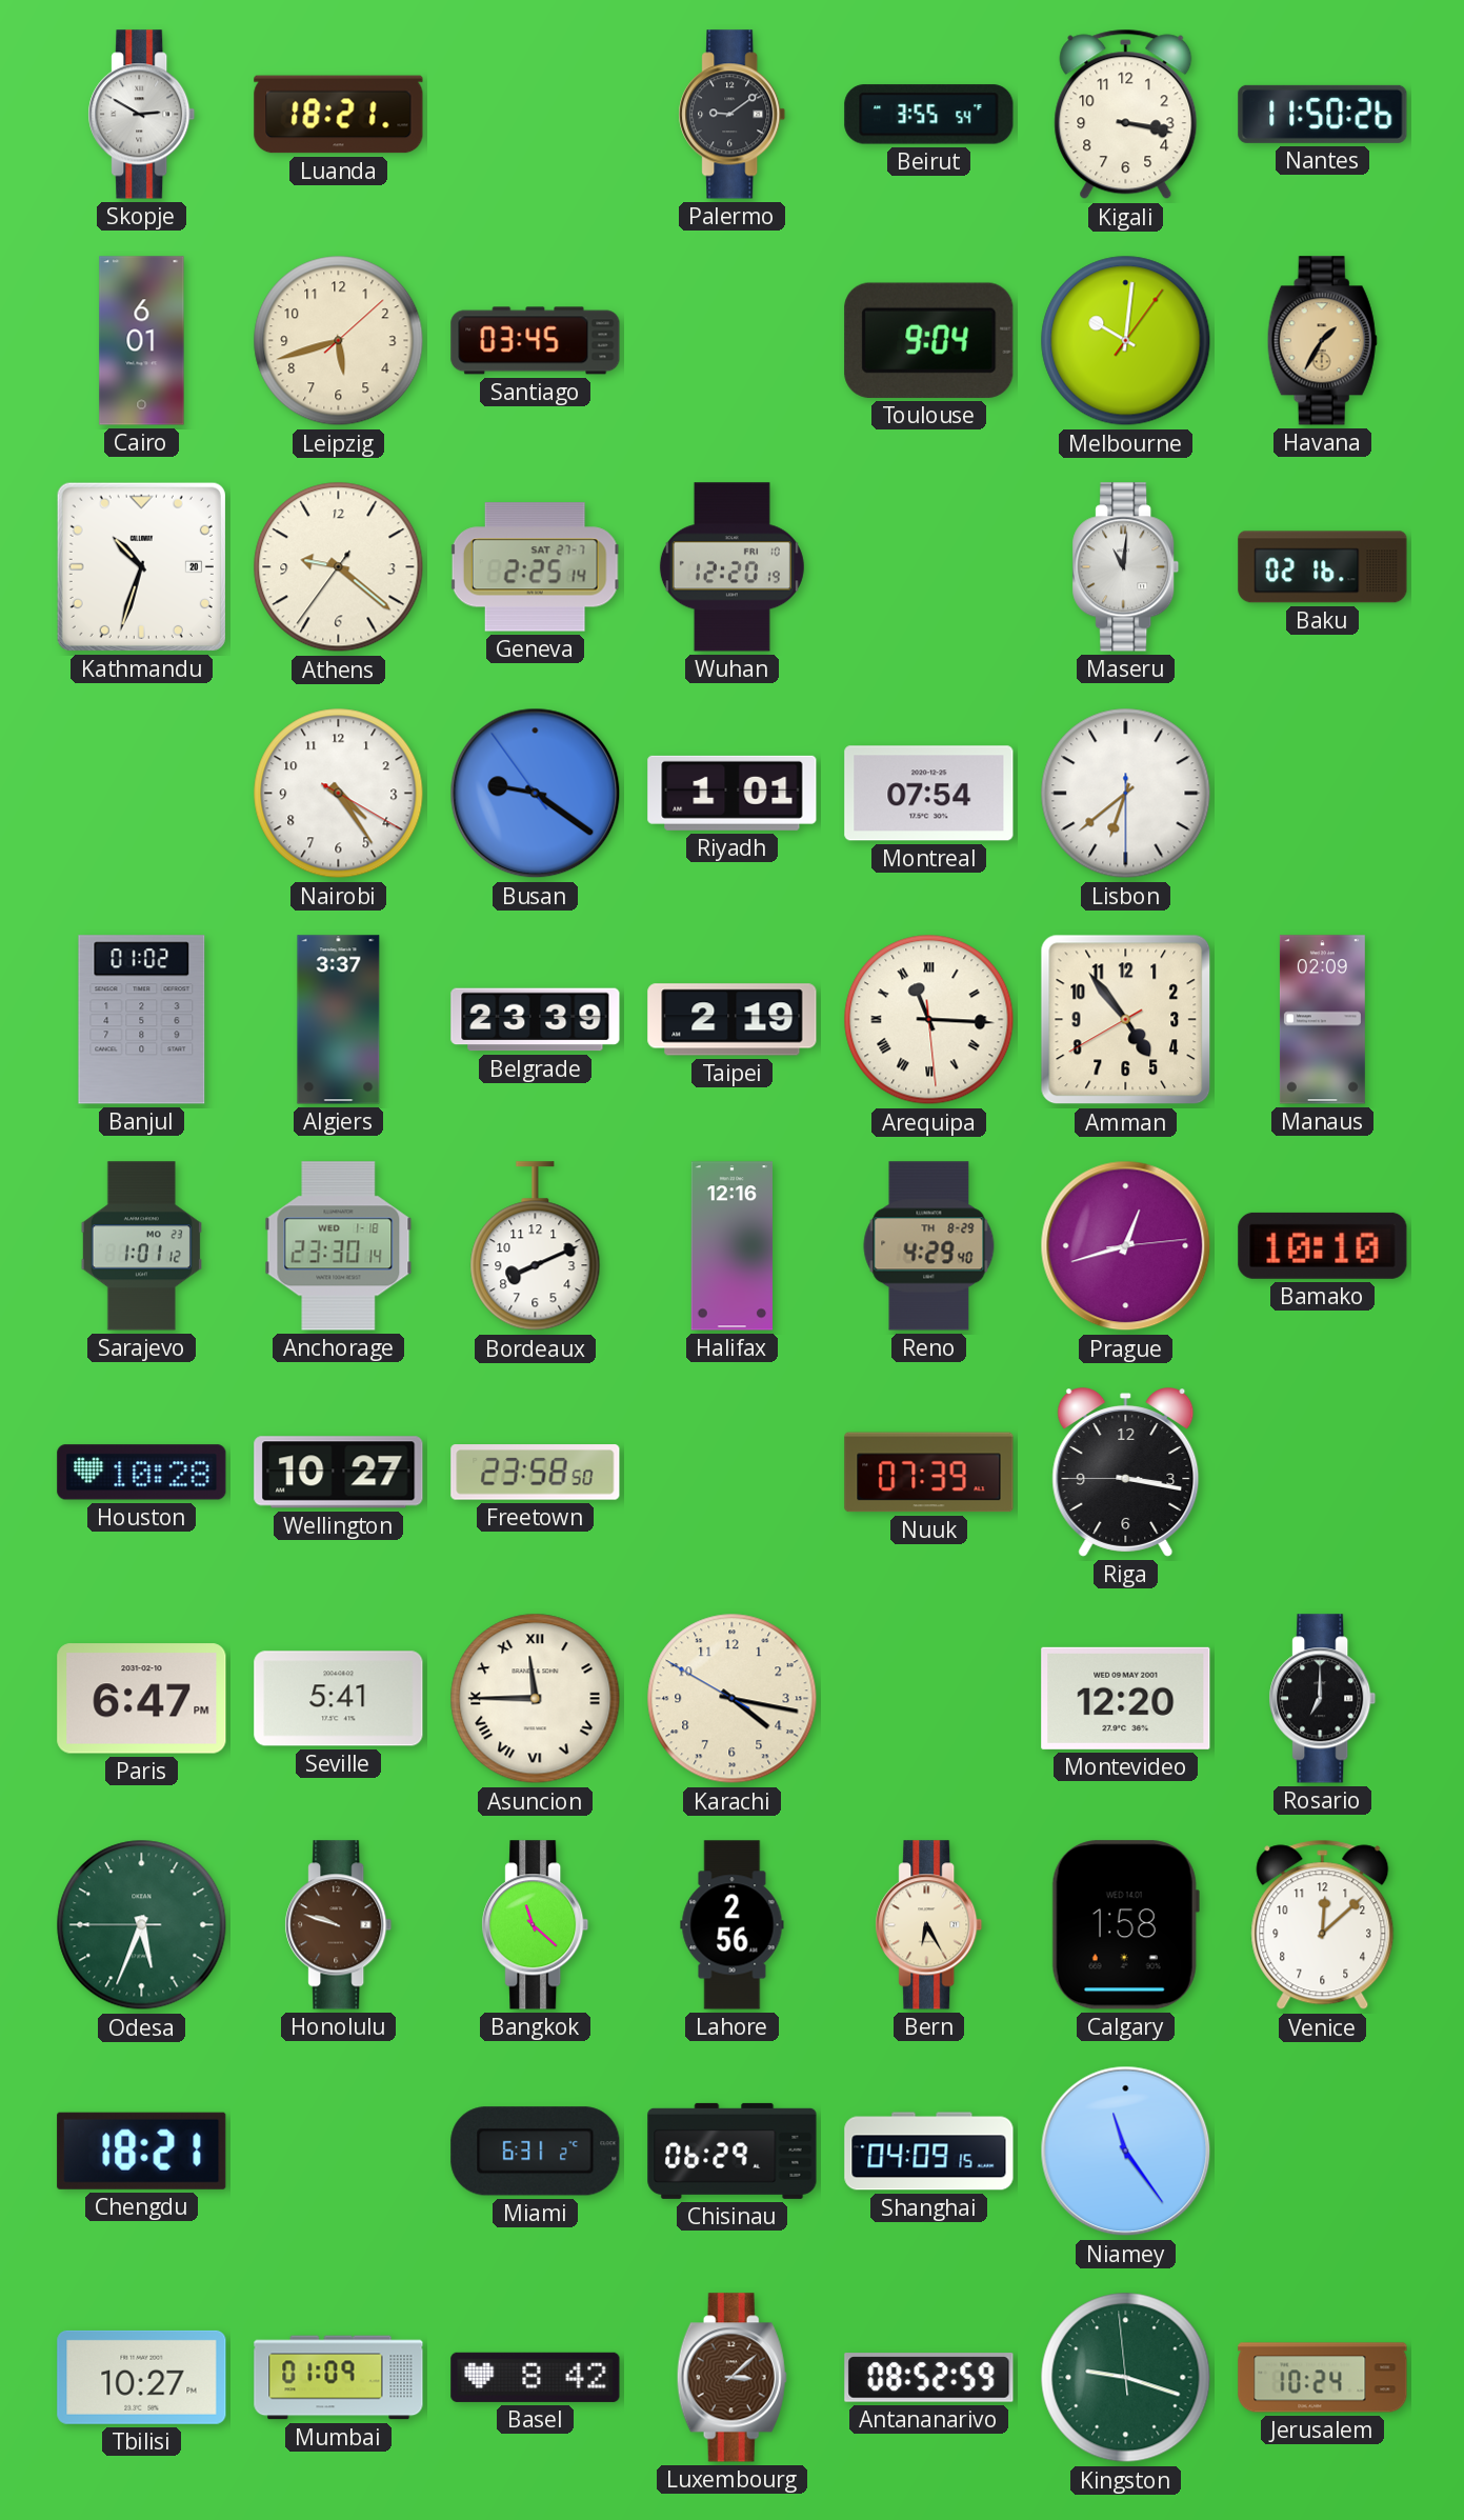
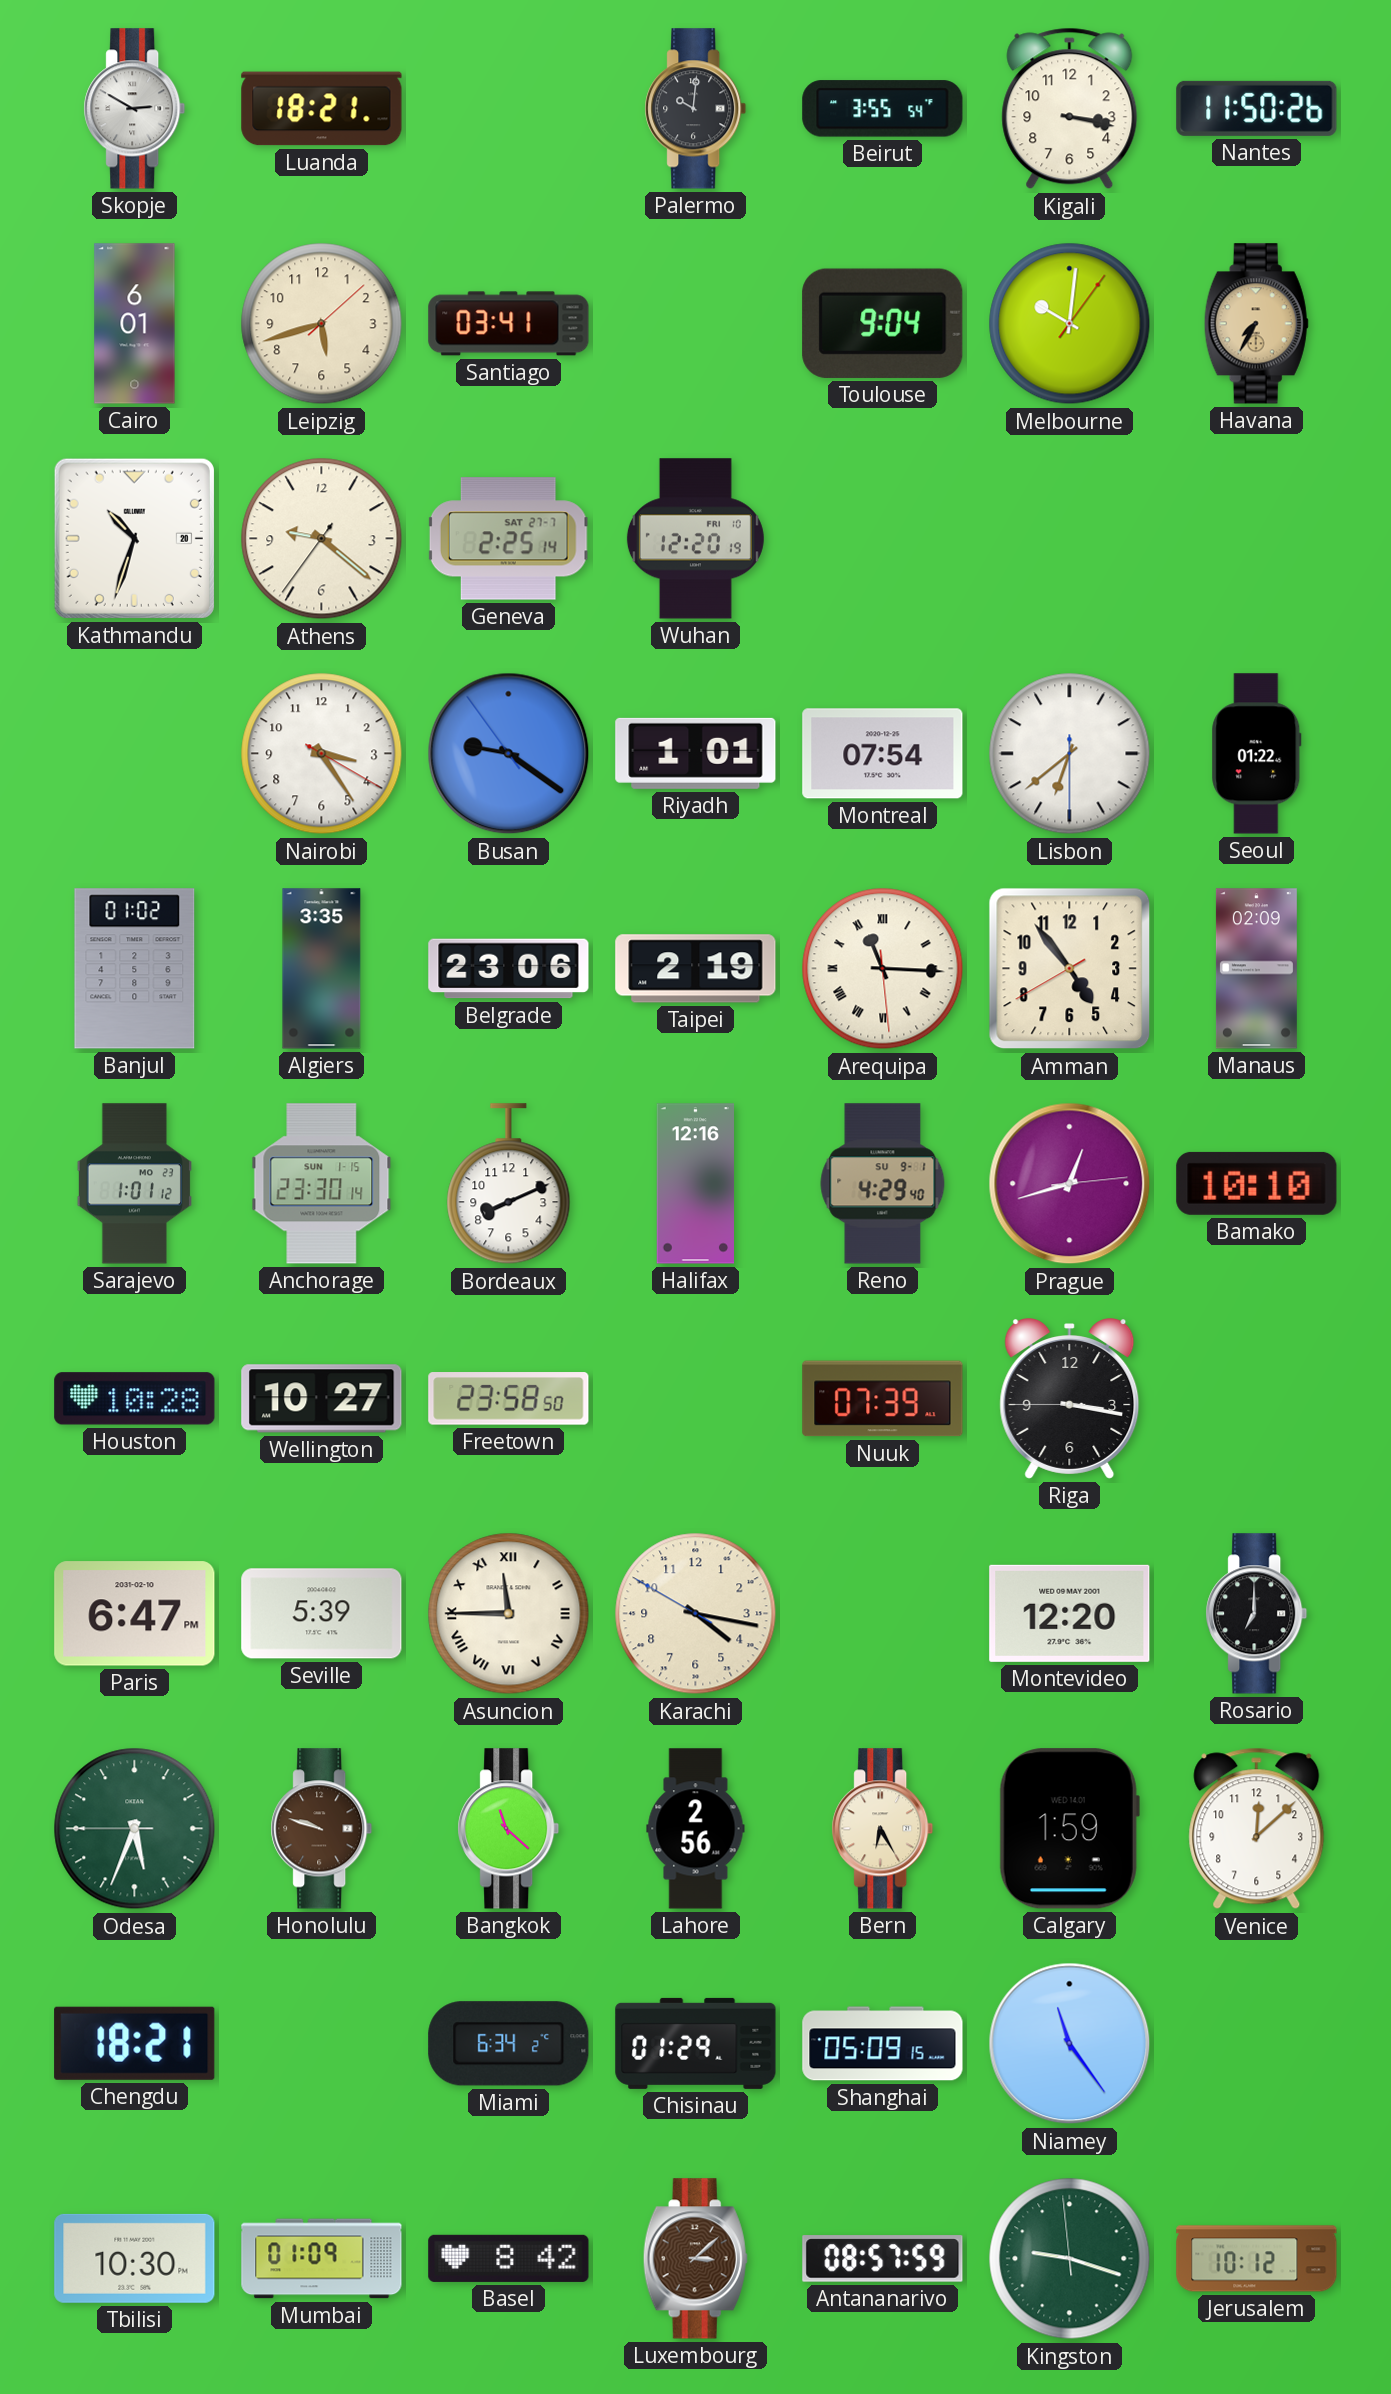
Palermo: 9:09 -> 10:01 (696, 109)
Santiago: 03:45 -> 03:41 (509, 324)
Havana: 1:35 -> 7:35 (1256, 324)
Maseru: 11:01 -> none (1126, 567)
Baku: 02:16 -> none (1323, 567)
Nairobi: 4:24 -> 3:24 (322, 754)
Seoul: none -> 01:22 (1257, 754)
Algiers: 3:37 -> 3:35 (322, 969)
Belgrade: 23:39 -> 23:06 (509, 969)
Anchorage date: WED 1-18 -> SUN 1-15 (322, 1184)
Reno date: TH 8-29 -> SU 9-1 (883, 1184)
Seville: 5:41 -> 5:39 (322, 1614)
Calgary: 1:58 -> 1:59 (1069, 1829)
Miami: 6:31 -> 6:34 (509, 2044)
Chisinau: 06:29 -> 01:29 (696, 2043)
Shanghai: 04:09 -> 05:09 (883, 2044)
Tbilisi: 10:27 -> 10:30 (135, 2258)
Antananarivo: 08:52 -> 08:57 (883, 2259)
Jerusalem: 10:24 -> 10:12 (1257, 2259)
